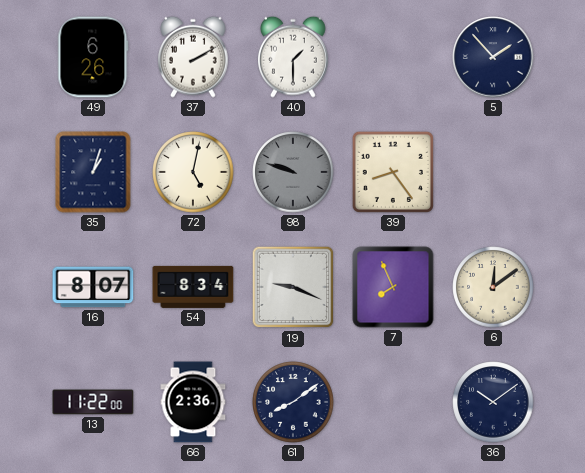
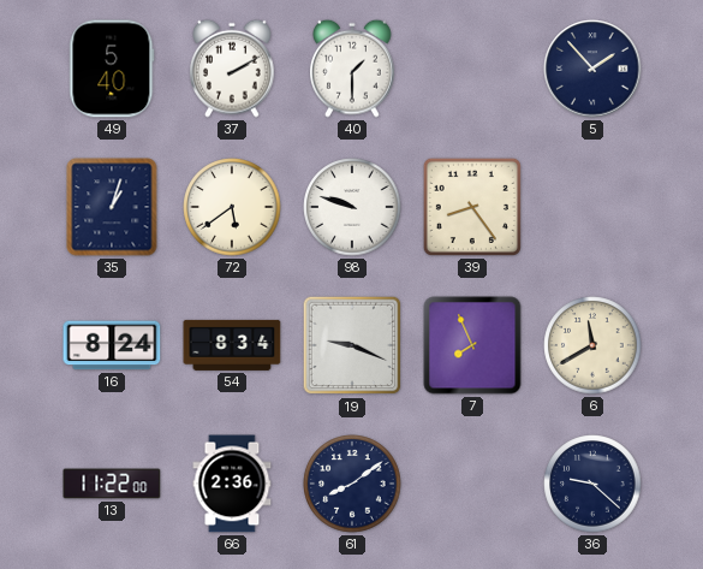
49: 6:26 -> 5:40 (112, 69)
72: 5:02 -> 5:39 (232, 207)
98 dial: grey -> white (352, 207)
16: 8:07 -> 8:24 (112, 345)
6: 12:09 -> 11:40 (592, 345)
36: 10:09 -> 9:22 (592, 484)
